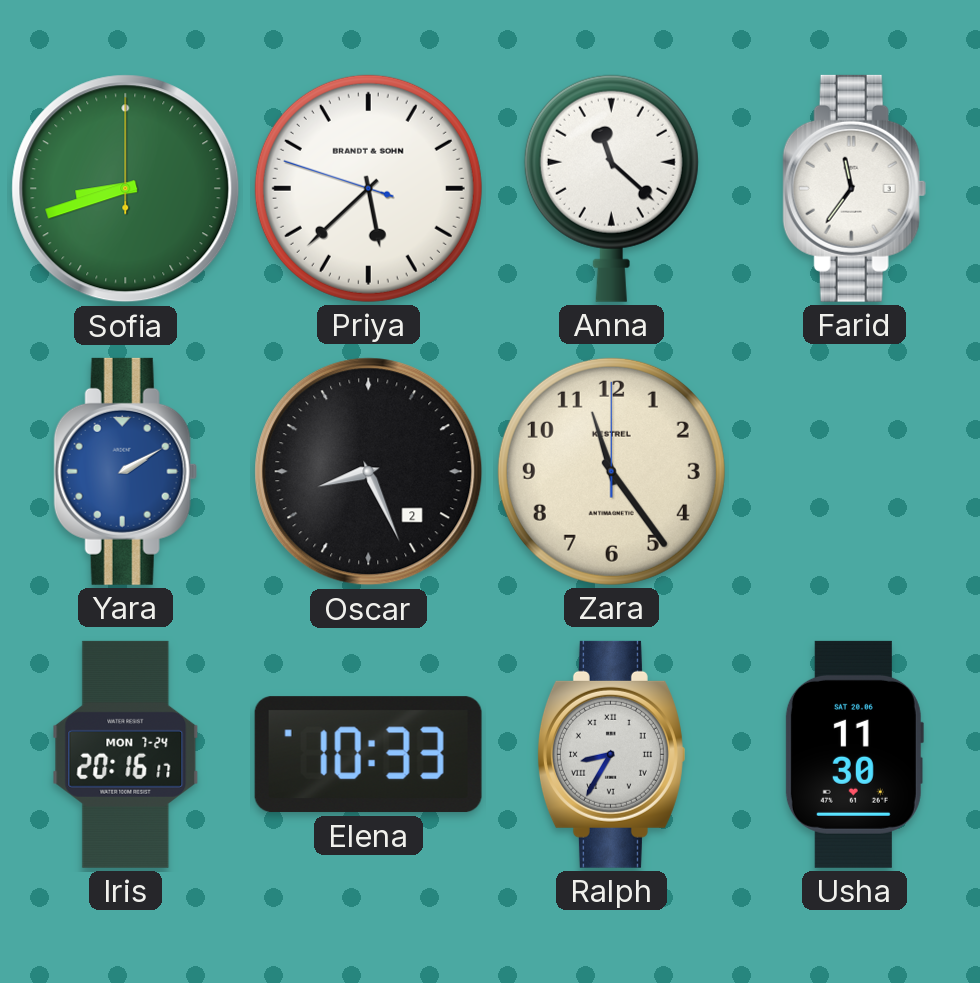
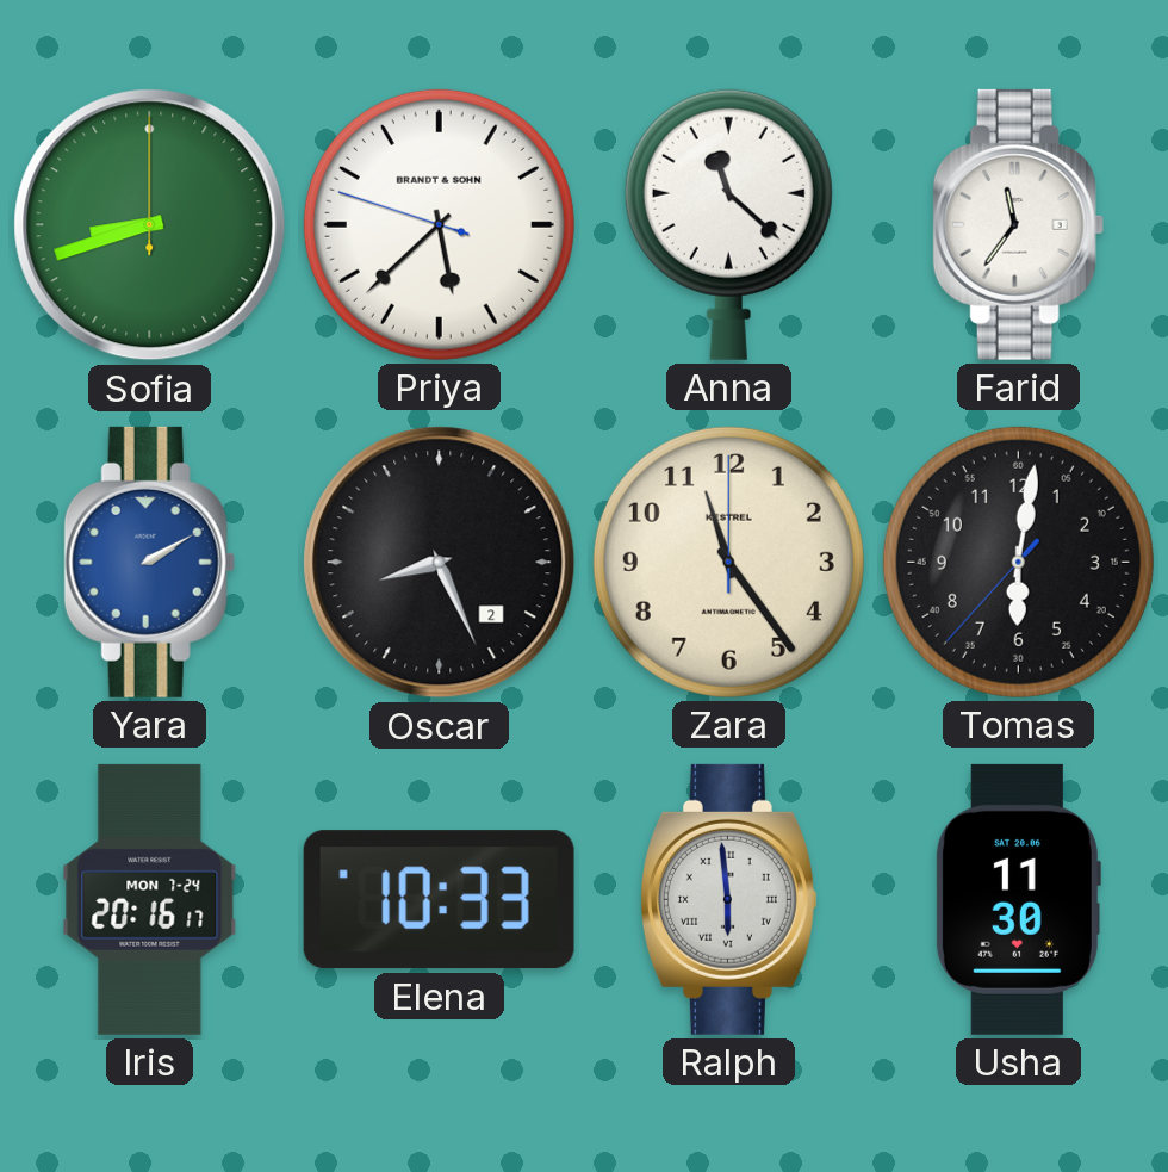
Tomas: none -> 6:01 (1018, 562)
Ralph: 8:35 -> 5:59 (728, 899)
